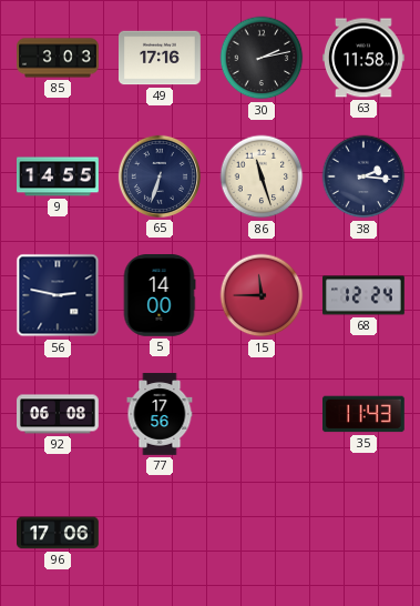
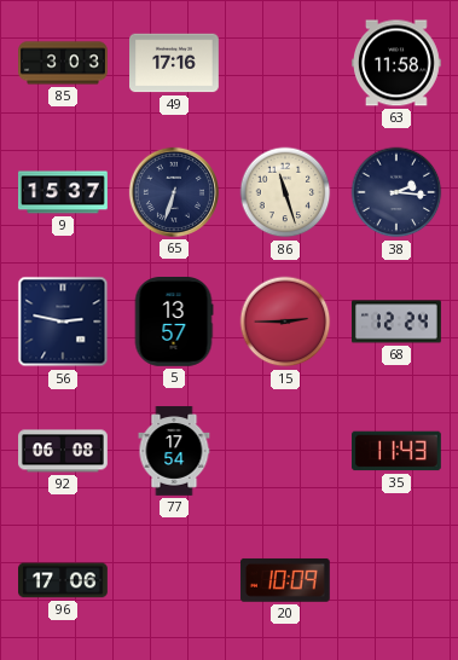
30: 2:13 -> none (262, 58)
9: 14:55 -> 15:37 (64, 192)
5: 14:00 -> 13:57 (174, 323)
15: 11:45 -> 2:45 (285, 322)
77: 17:56 -> 17:54 (174, 451)
20: none -> 10:09 (285, 580)
